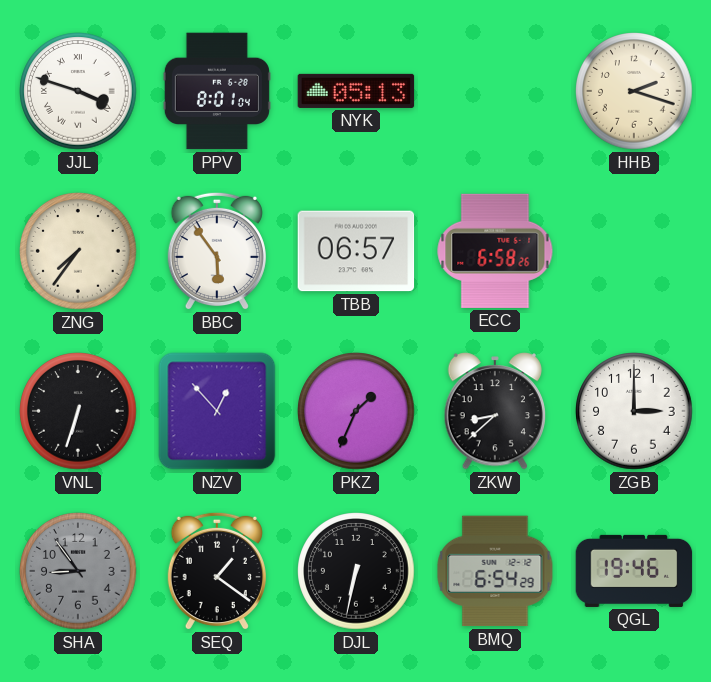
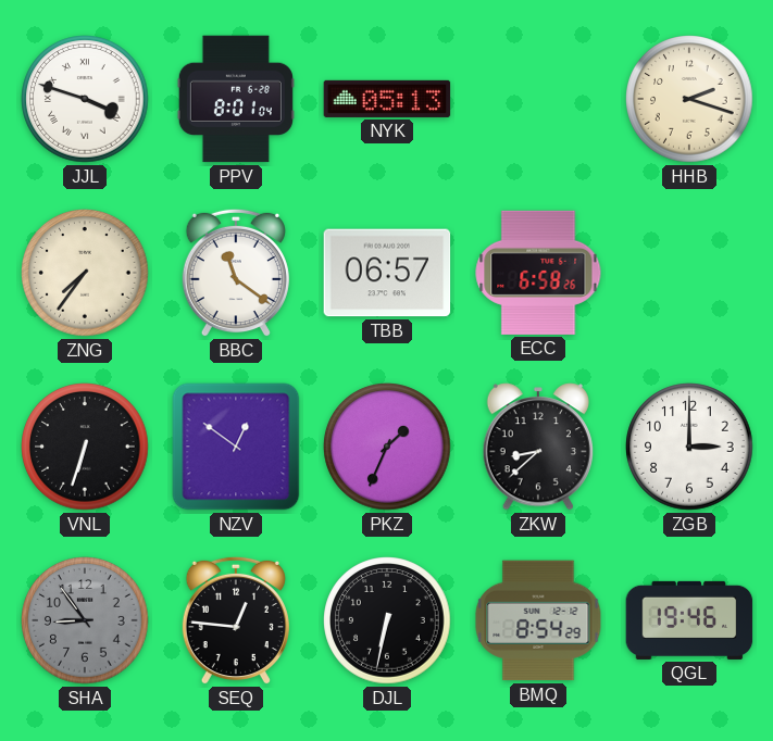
BBC: 5:54 -> 11:21 (236, 273)
NZV: 12:53 -> 12:51 (236, 447)
SEQ: 1:21 -> 12:46 (236, 620)
BMQ: 6:54 -> 8:54 (538, 620)
